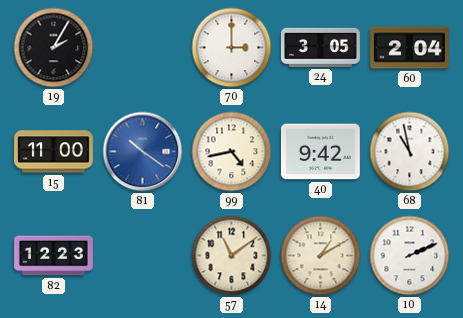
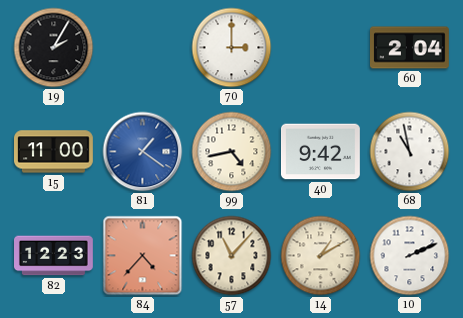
24: 3:05 -> none (320, 47)
81: 10:21 -> 1:21 (143, 152)
84: none -> 4:37 (143, 256)
57: 11:09 -> 11:07 (232, 256)
